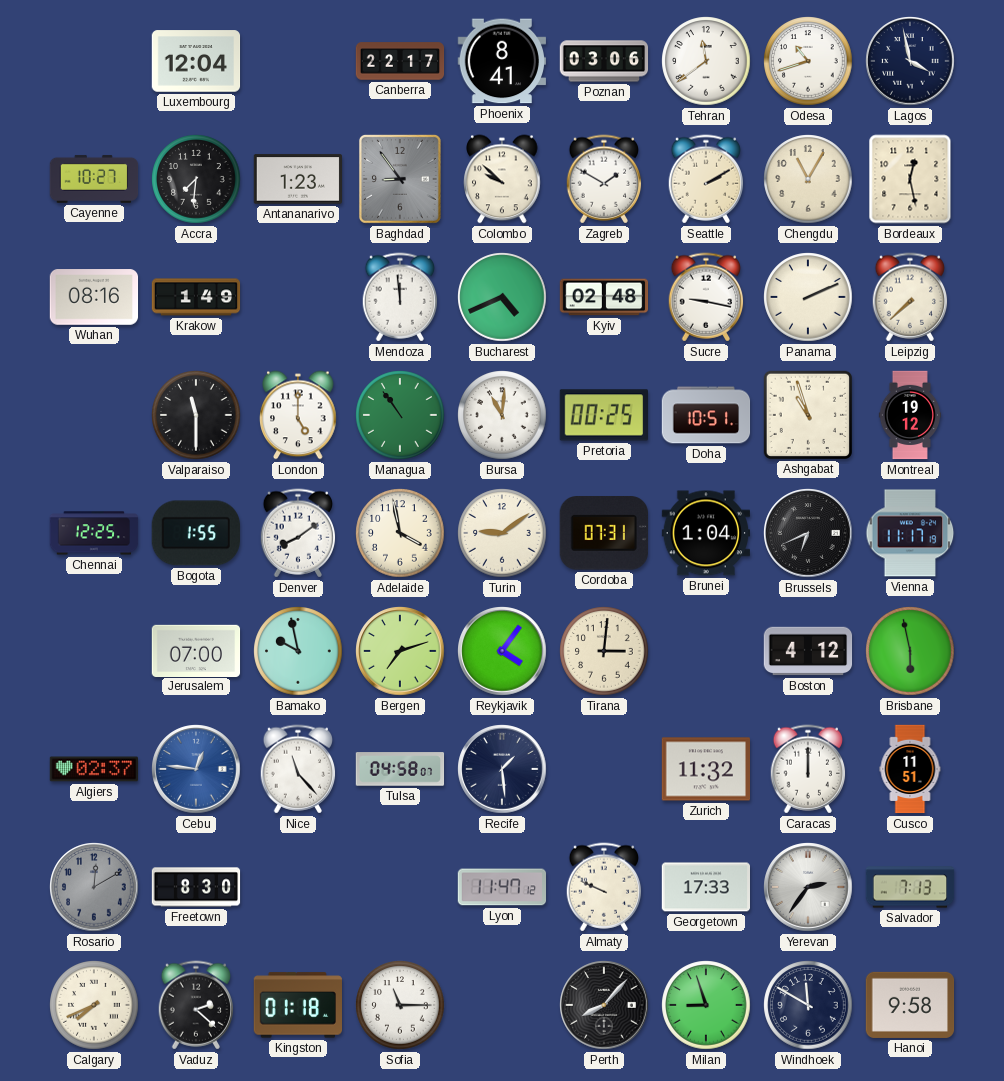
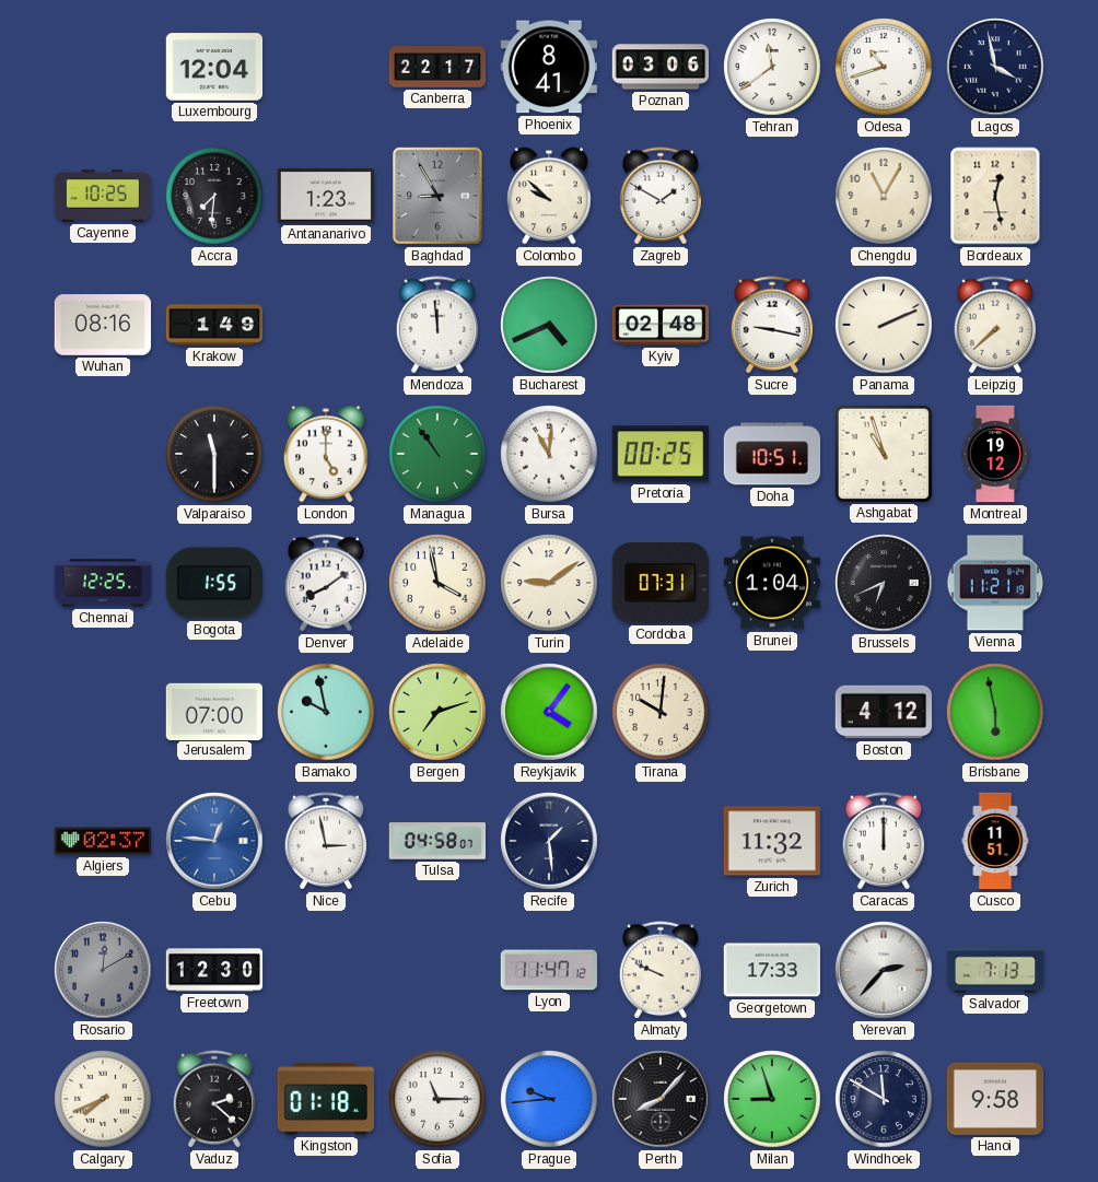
Cayenne: 10:27 -> 10:25 (103, 196)
Baghdad: 8:54 -> 8:55 (437, 196)
Seattle: 2:10 -> none (706, 179)
Vienna: 11:17 -> 11:21 (995, 583)
Tirana: 3:01 -> 10:01 (661, 712)
Nice: 11:23 -> 2:58 (326, 841)
Freetown: 8:30 -> 12:30 (214, 970)
Yerevan: 2:36 -> 2:37 (884, 970)
Prague: none -> 9:44 (549, 1099)
